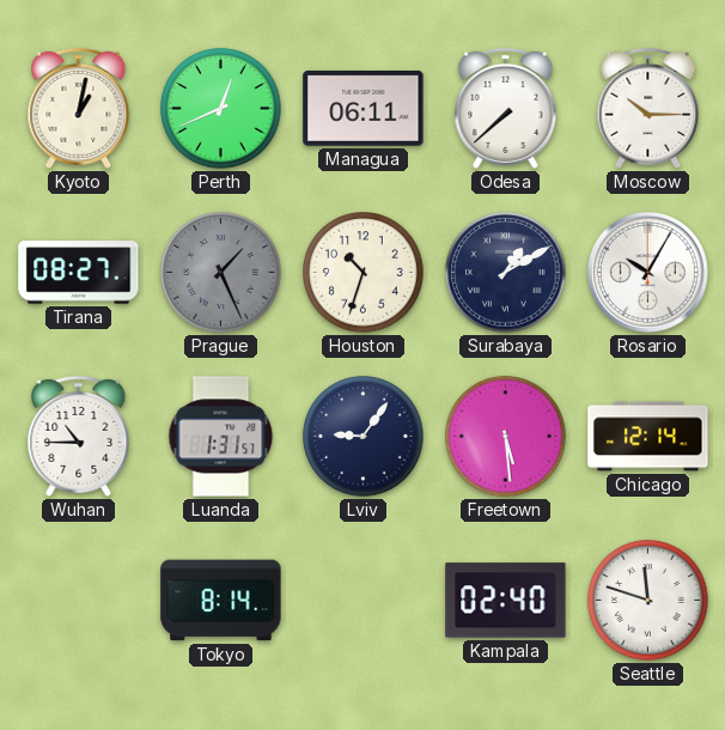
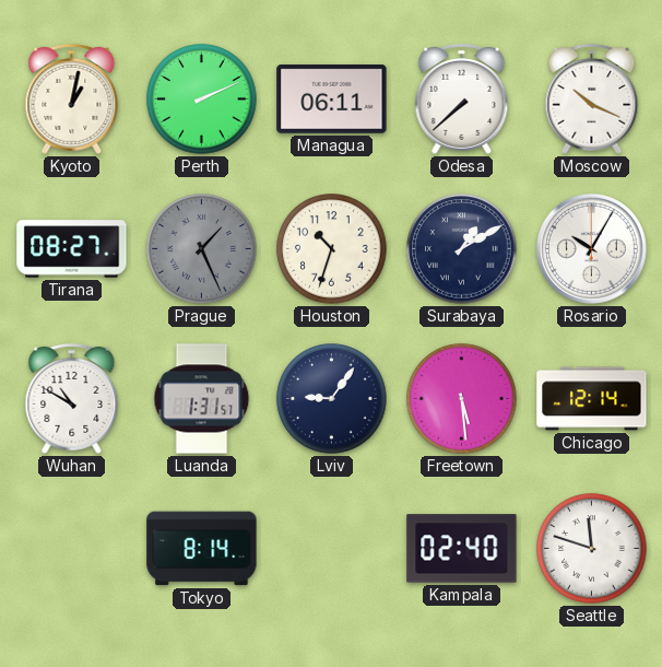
Perth: 12:41 -> 2:11 (202, 100)
Moscow: 10:15 -> 10:19 (592, 98)
Wuhan: 10:45 -> 10:50 (72, 398)
